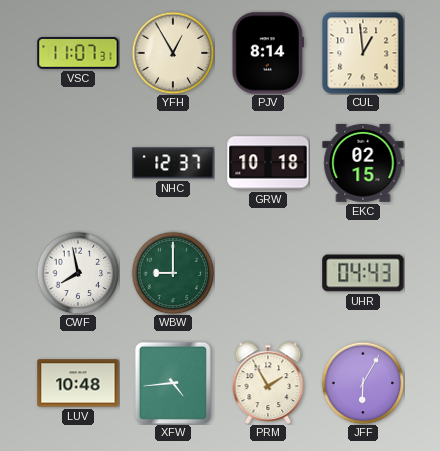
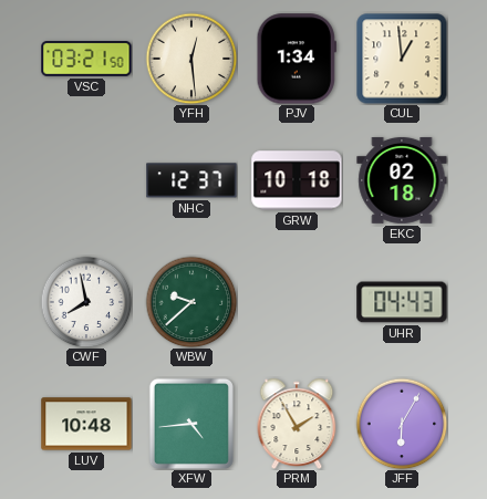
VSC: 11:07 -> 03:21 (86, 60)
YFH: 12:55 -> 12:29 (191, 59)
PJV: 8:14 -> 1:34 (297, 59)
EKC: 02:15 -> 02:18 (402, 180)
WBW: 9:00 -> 9:38 (191, 302)
